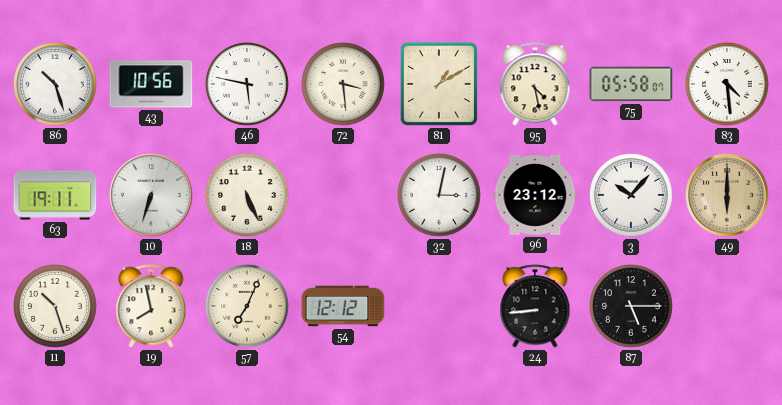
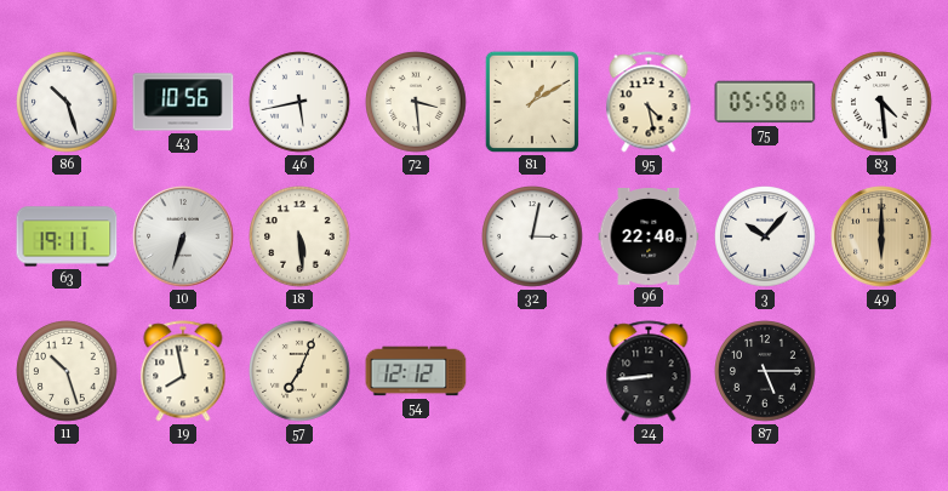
46: 5:47 -> 5:43 (299, 102)
18: 5:26 -> 5:29 (299, 236)
96: 23:12 -> 22:40 (649, 238)
